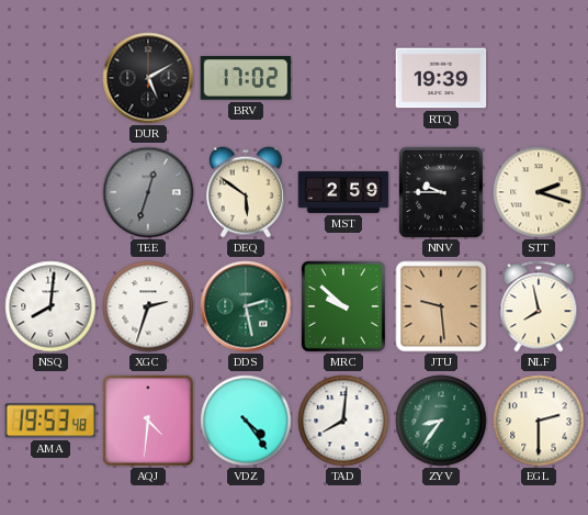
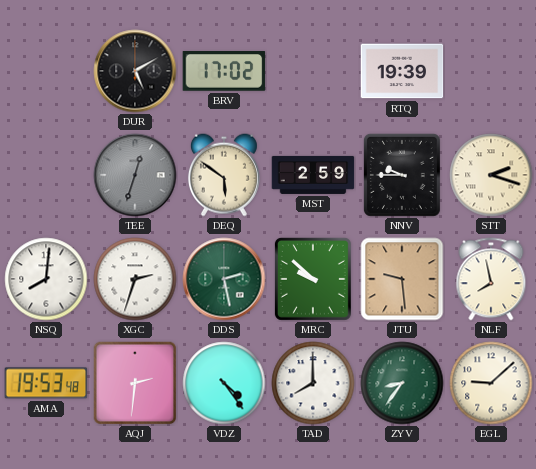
AQJ: 4:31 -> 2:31 (135, 383)
TAD: 8:01 -> 8:00 (313, 383)
EGL: 2:30 -> 9:08 (491, 383)
